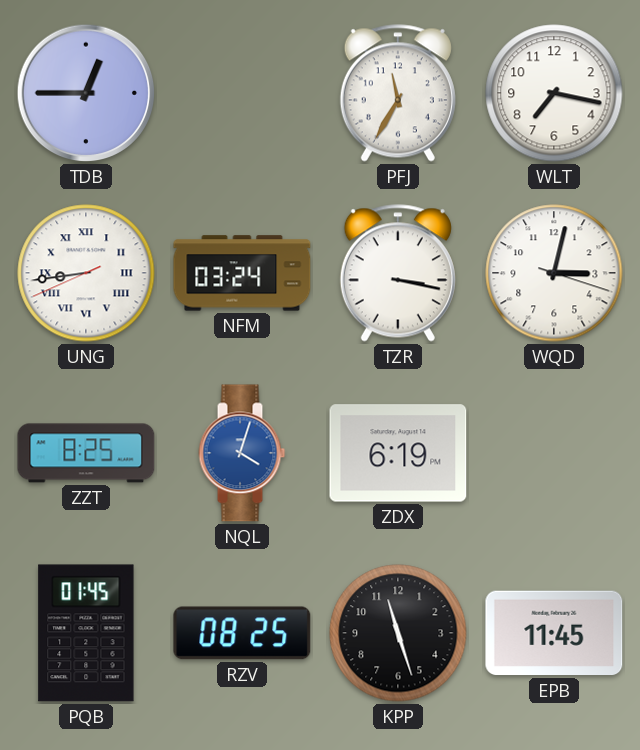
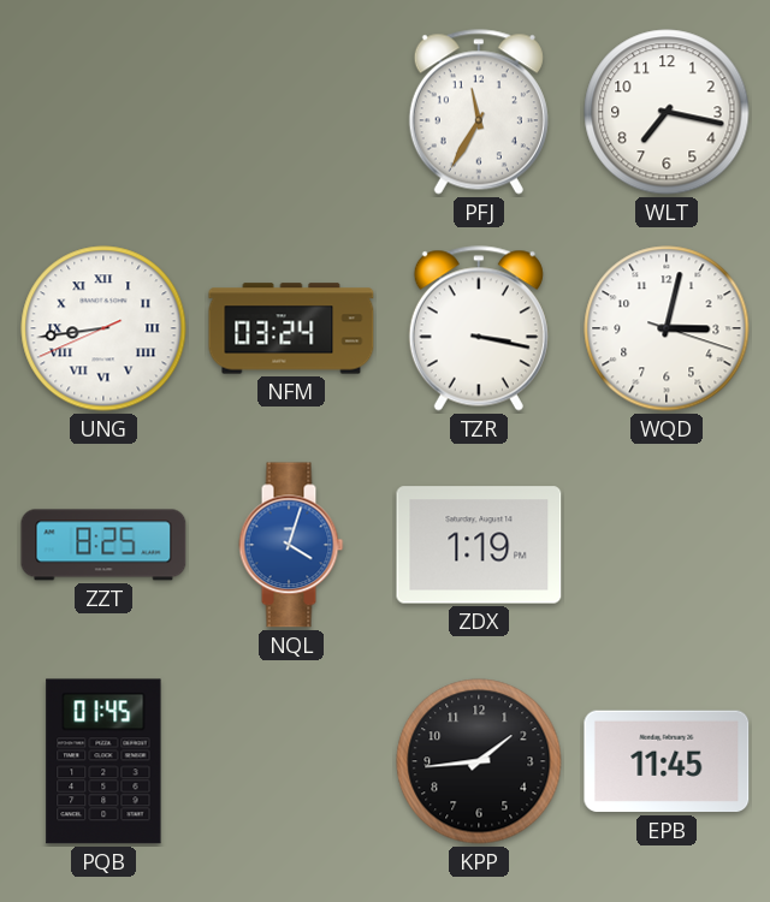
TDB: 12:45 -> none (86, 93)
ZDX: 6:19 -> 1:19 (479, 545)
RZV: 08:25 -> none (242, 633)
KPP: 11:27 -> 1:44 (479, 761)
